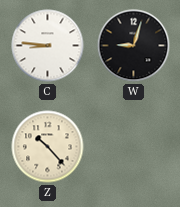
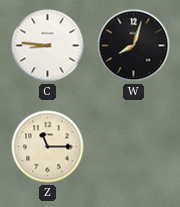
W: 9:03 -> 8:03 (134, 46)
Z: 10:23 -> 11:15 (48, 147)
